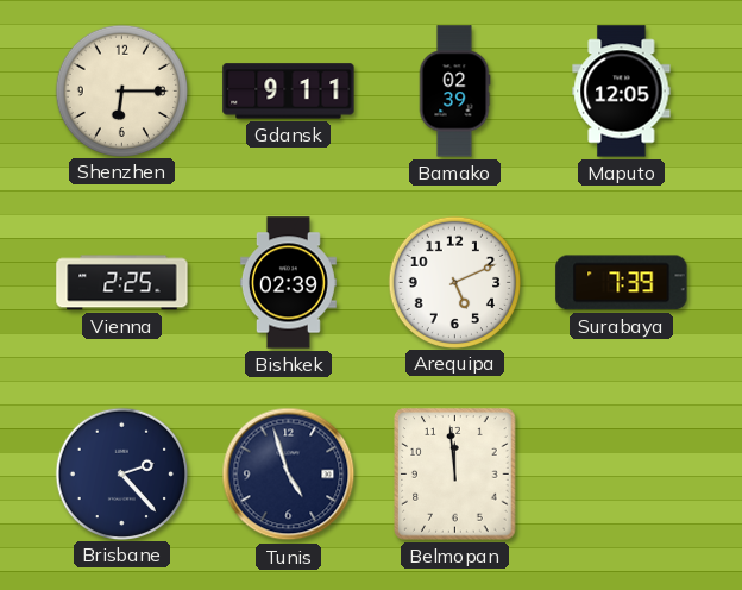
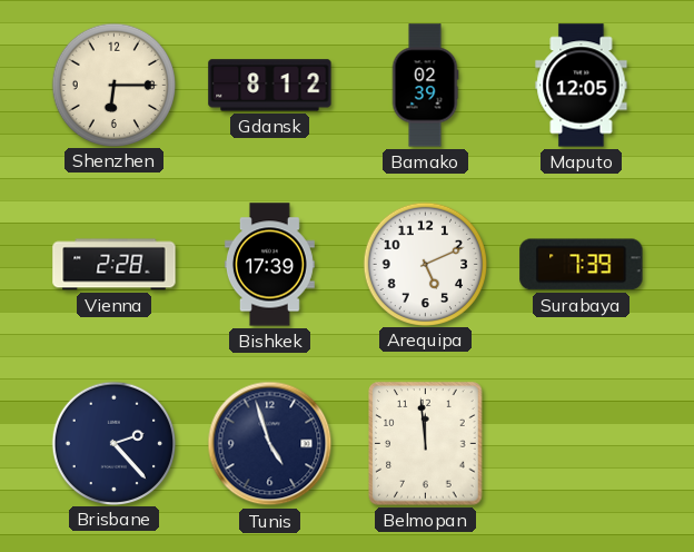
Gdansk: 9:11 -> 8:12 (270, 86)
Vienna: 2:25 -> 2:28 (115, 265)
Bishkek: 02:39 -> 17:39 (269, 265)
